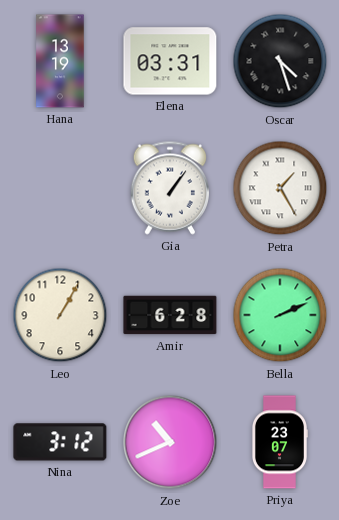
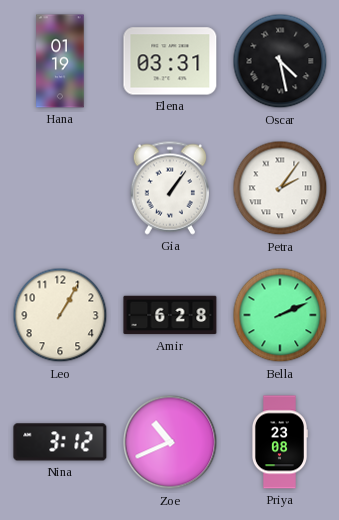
Hana: 13:19 -> 01:19 (60, 61)
Oscar: 4:27 -> 4:28 (280, 61)
Petra: 1:25 -> 2:06 (280, 188)
Priya: 23:07 -> 23:08 (279, 442)
